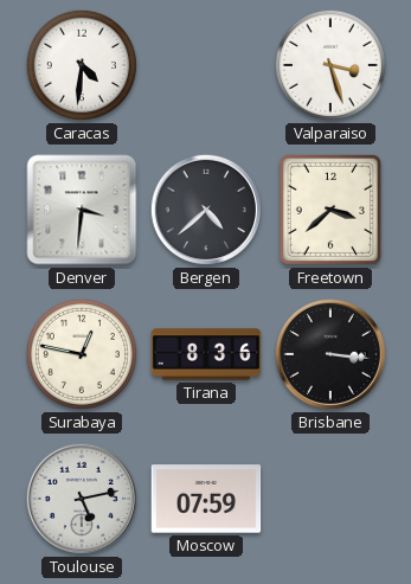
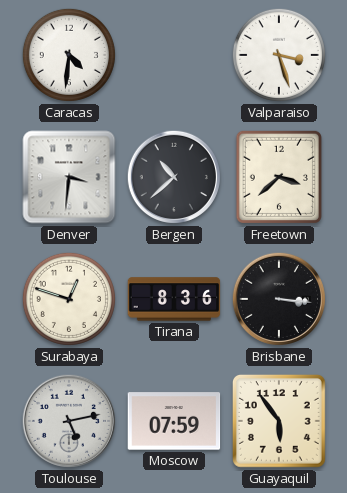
Bergen: 4:38 -> 10:38 (174, 177)
Surabaya: 12:47 -> 12:48 (69, 299)
Guayaquil: none -> 5:54 (279, 421)
